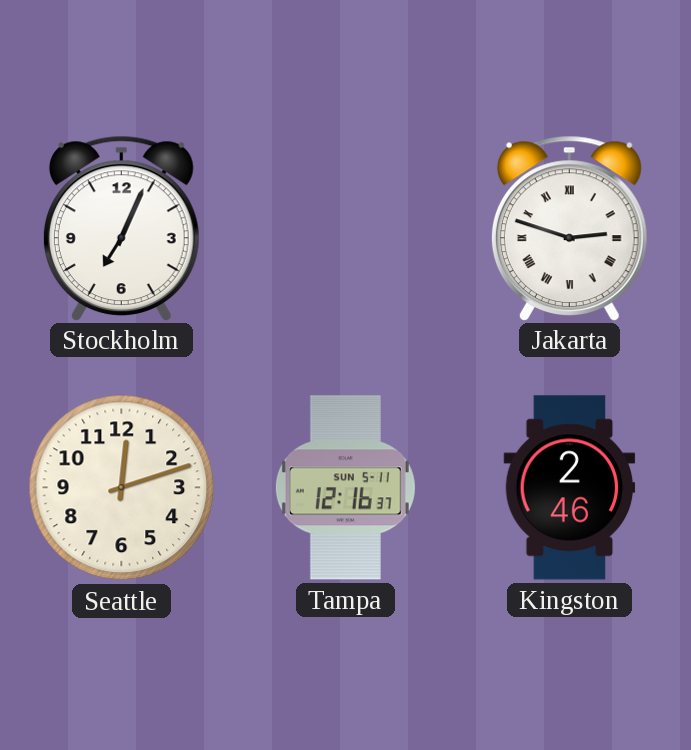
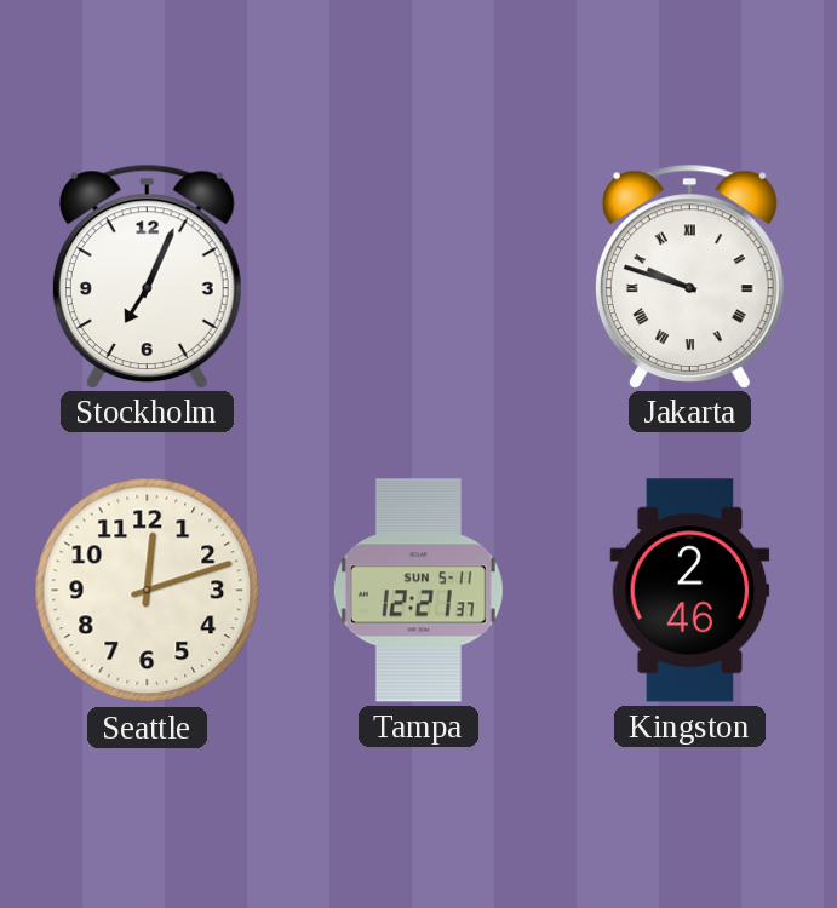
Jakarta: 2:48 -> 9:48 (689, 276)
Tampa: 12:16 -> 12:21 (418, 591)
